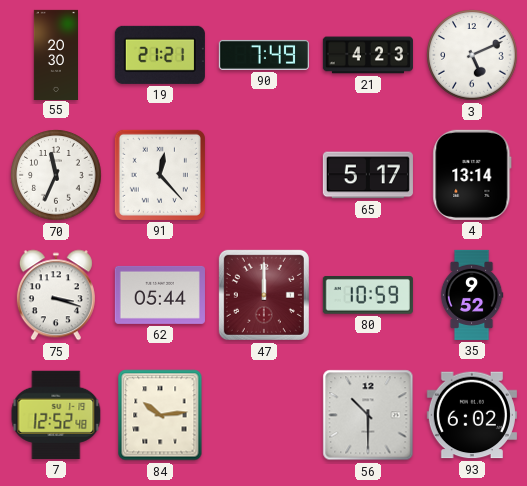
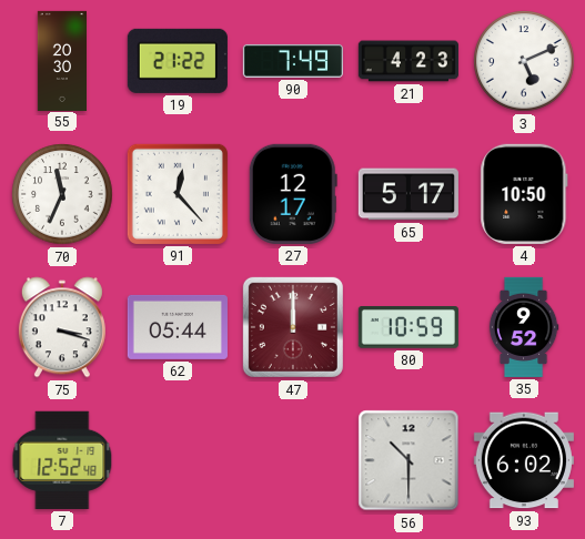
19: 21:21 -> 21:22 (178, 61)
27: none -> 12:17 (293, 194)
4: 13:14 -> 10:50 (524, 194)
84: 10:14 -> none (160, 415)
